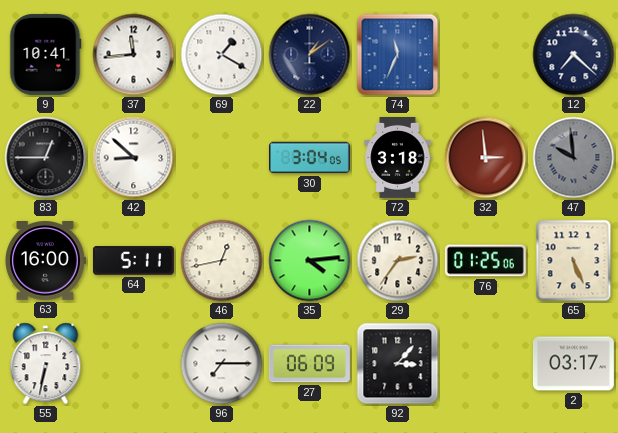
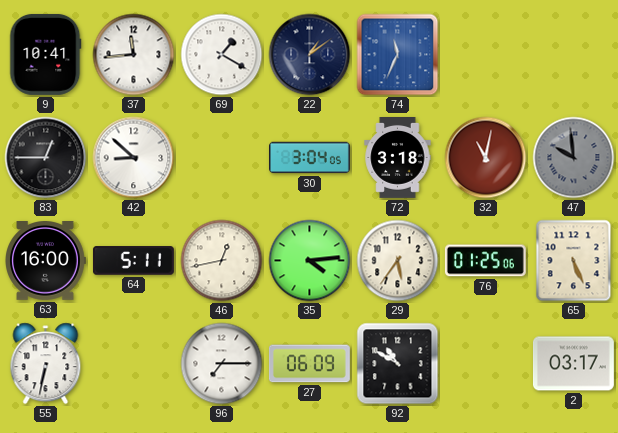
12: 7:22 -> none (574, 55)
32: 2:59 -> 11:02 (486, 158)
29: 2:36 -> 5:36 (398, 261)
92: 3:07 -> 10:50 (398, 364)
